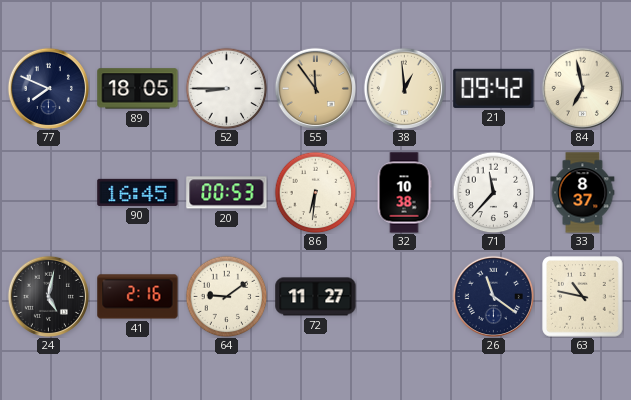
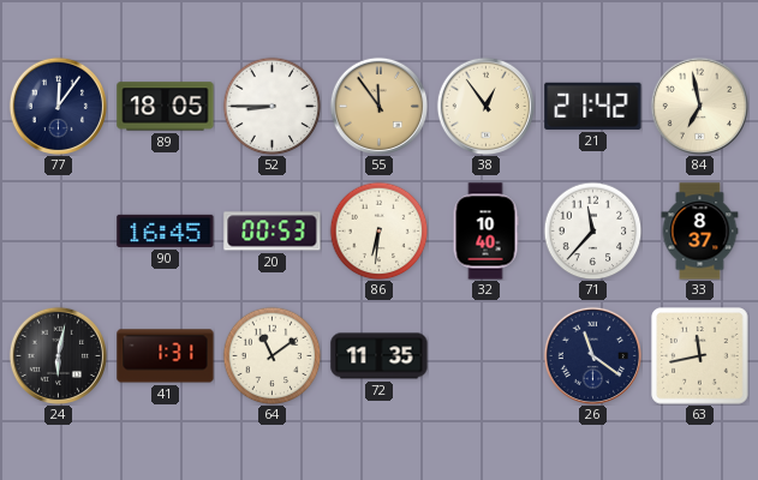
77: 7:49 -> 12:06 (58, 106)
38: 12:59 -> 12:54 (485, 106)
21: 09:42 -> 21:42 (593, 106)
32: 10:38 -> 10:40 (485, 232)
24: 5:02 -> 6:02 (58, 355)
41: 2:16 -> 1:31 (166, 356)
64: 9:09 -> 11:09 (271, 355)
72: 11:27 -> 11:35 (380, 356)
63: 10:47 -> 11:43 (700, 356)
